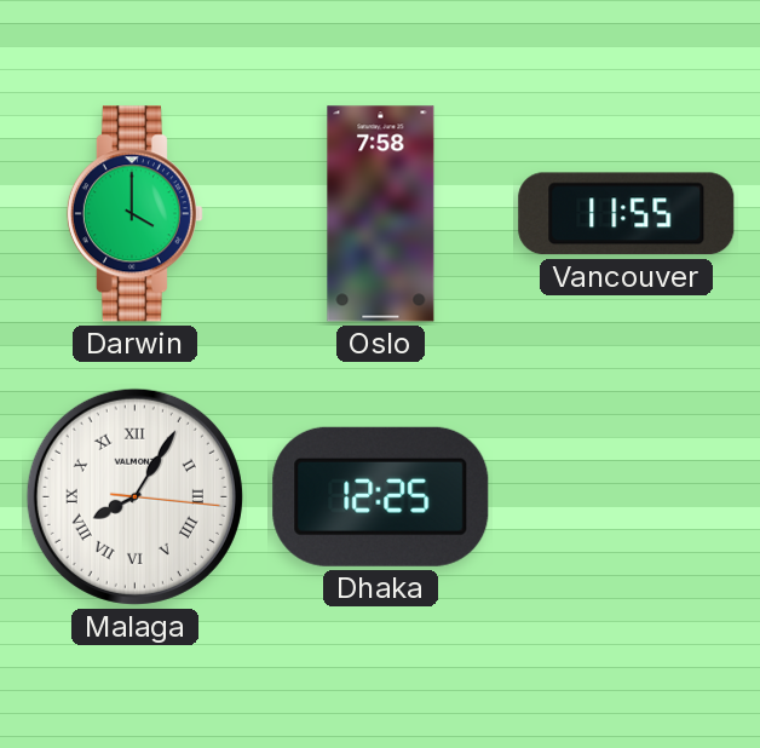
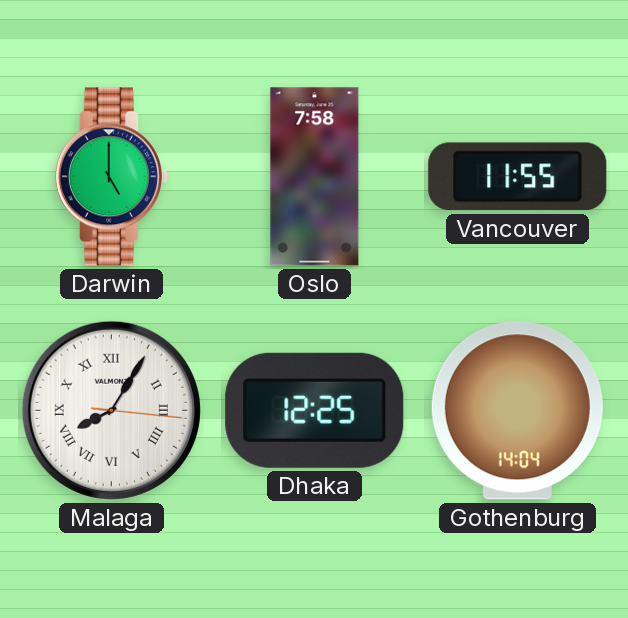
Darwin: 4:00 -> 5:00 (111, 177)
Gothenburg: none -> 14:04 (517, 411)
